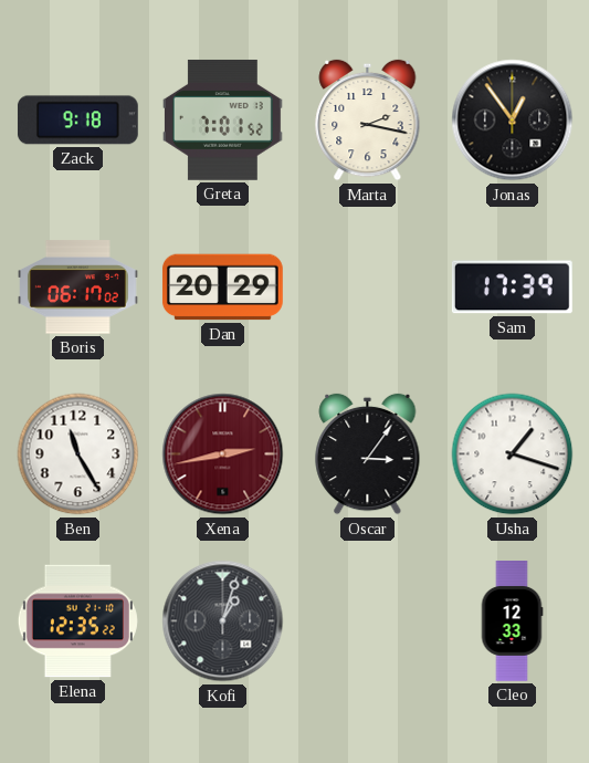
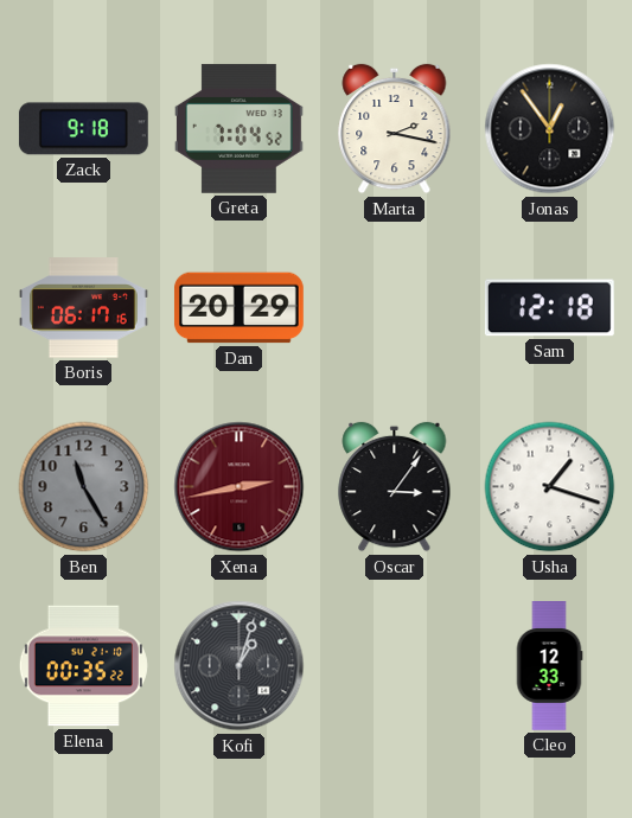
Greta: 7:01 -> 7:04 (238, 128)
Boris: 06:17:02 -> 06:17:16 (84, 308)
Sam: 17:39 -> 12:18 (549, 308)
Ben dial: white -> grey (84, 487)
Elena: 12:35 -> 00:35 (83, 666)
